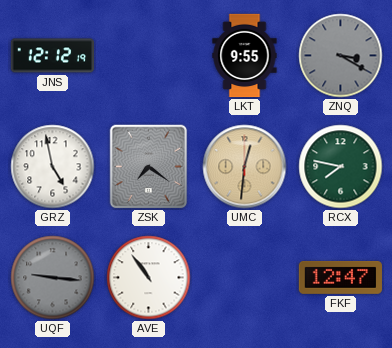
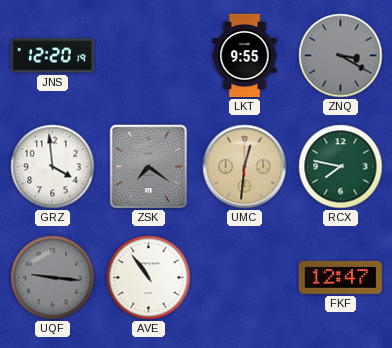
JNS: 12:12 -> 12:20 (52, 56)
GRZ: 4:58 -> 3:59 (53, 167)
